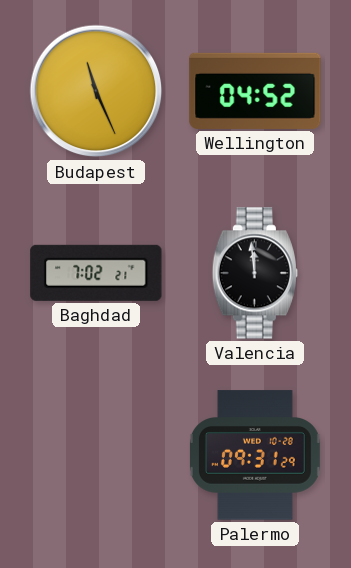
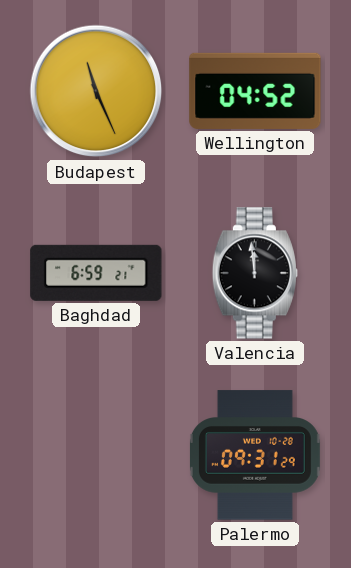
Baghdad: 7:02 -> 6:59 (96, 273)
